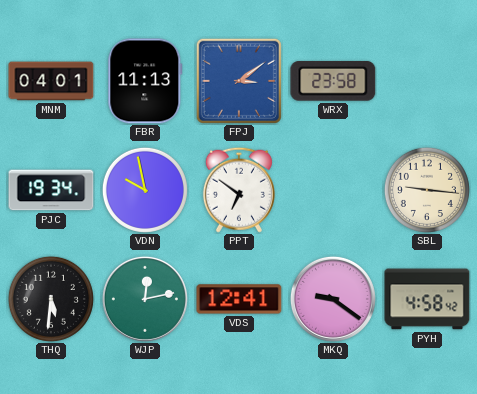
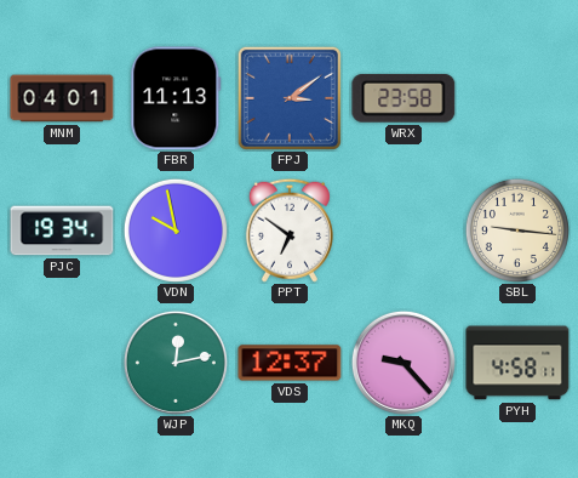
THQ: 5:31 -> none (51, 299)
VDS: 12:41 -> 12:37 (290, 363)
MKQ: 9:21 -> 9:23 (404, 363)
PYH: 4:58:42 -> 4:58:11 (517, 363)
